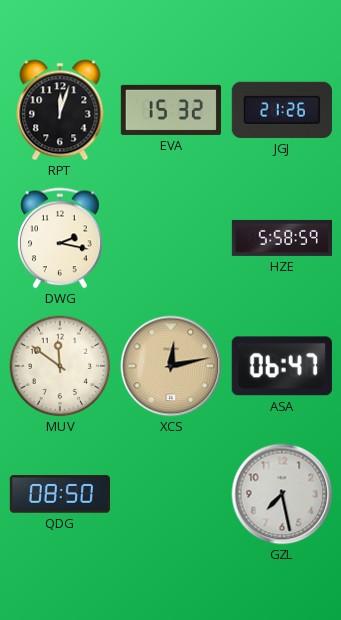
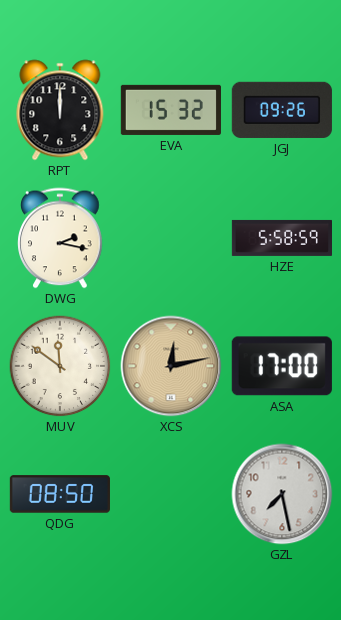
RPT: 12:03 -> 12:00 (60, 110)
JGJ: 21:26 -> 09:26 (282, 110)
ASA: 06:47 -> 17:00 (282, 366)
